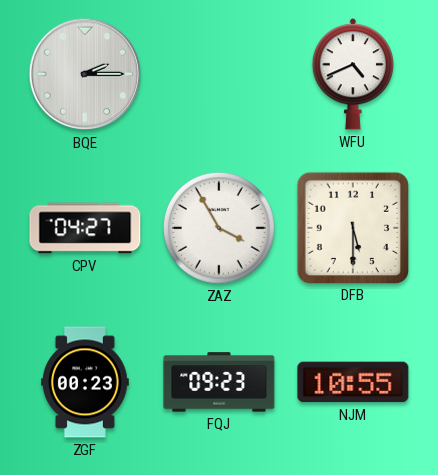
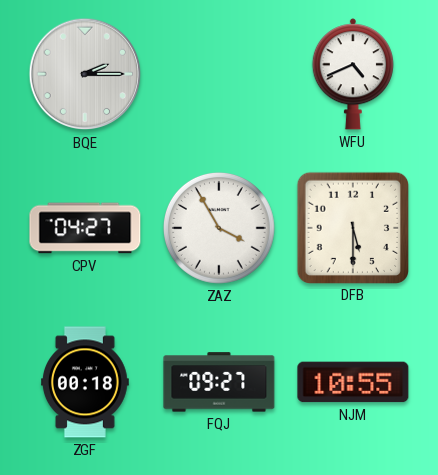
ZGF: 00:23 -> 00:18 (85, 382)
FQJ: 09:23 -> 09:27 (219, 382)
